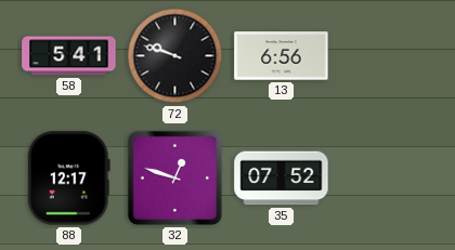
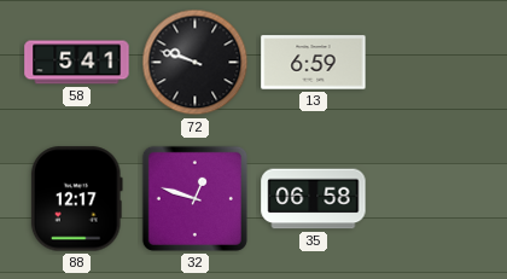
13: 6:56 -> 6:59 (314, 63)
35: 07:52 -> 06:58 (314, 199)
